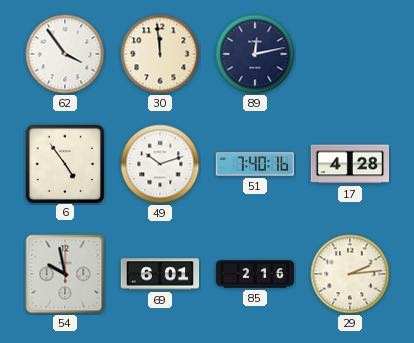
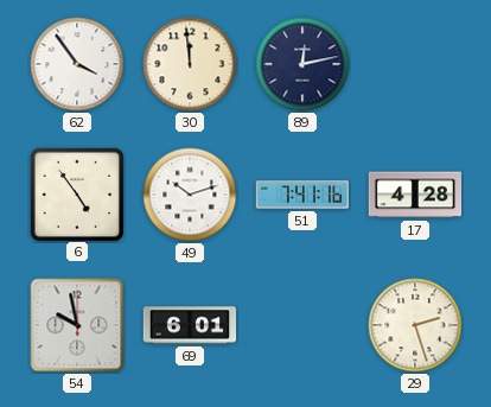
51: 7:40 -> 7:41 (301, 195)
85: 2:16 -> none (255, 274)
29: 2:14 -> 2:27 (415, 325)
